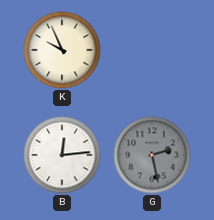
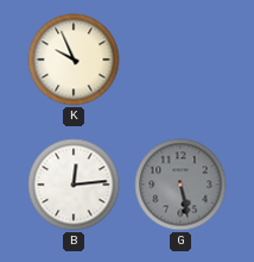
G: 2:28 -> 5:28 (180, 185)
